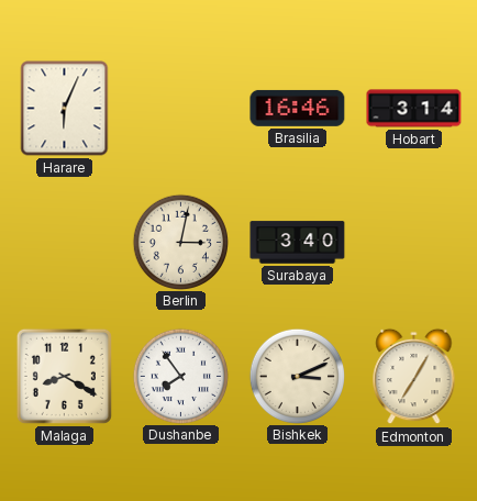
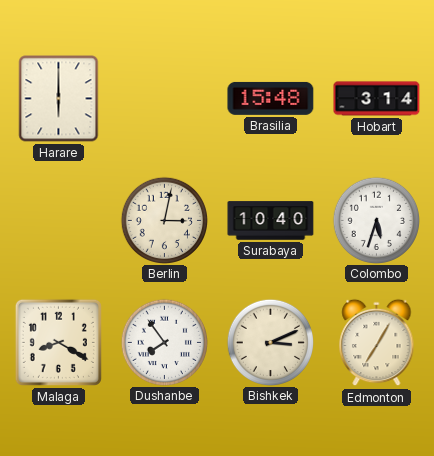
Harare: 6:04 -> 6:00 (59, 99)
Brasilia: 16:46 -> 15:48 (271, 98)
Surabaya: 3:40 -> 10:40 (271, 221)
Colombo: none -> 5:33 (376, 220)
